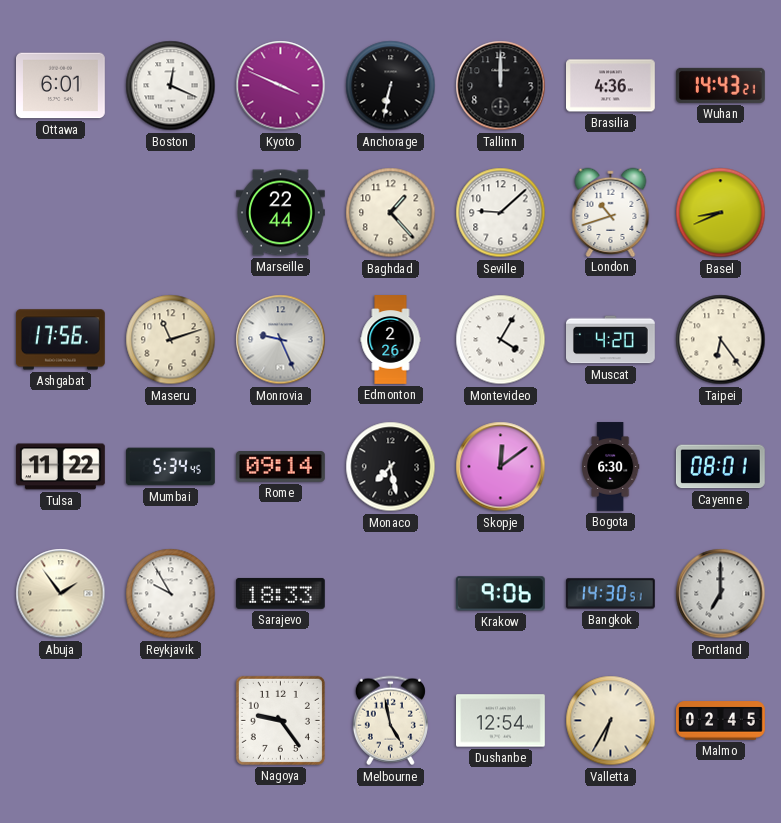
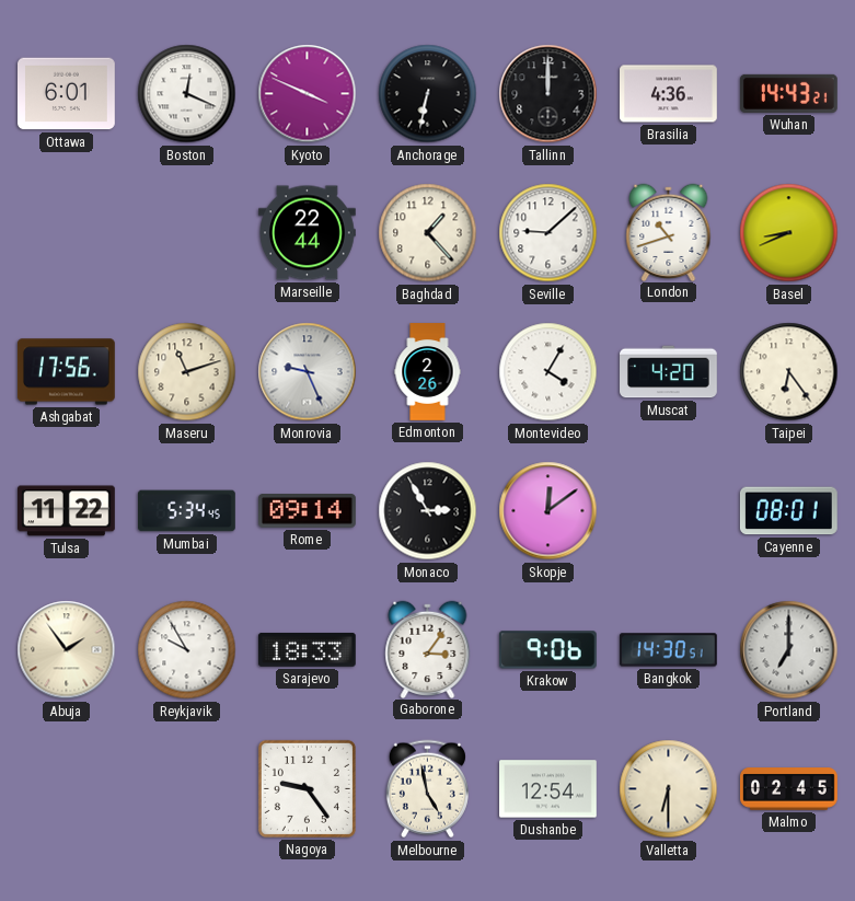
Monaco: 7:28 -> 2:55 (428, 511)
Bogota: 6:30 -> none (611, 467)
Gaborone: none -> 3:06 (428, 649)
Valletta: 6:35 -> 6:30 (669, 789)
